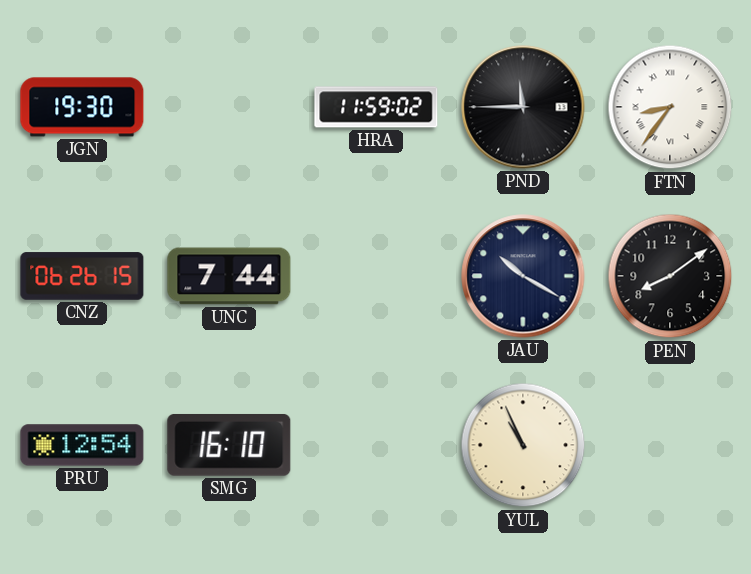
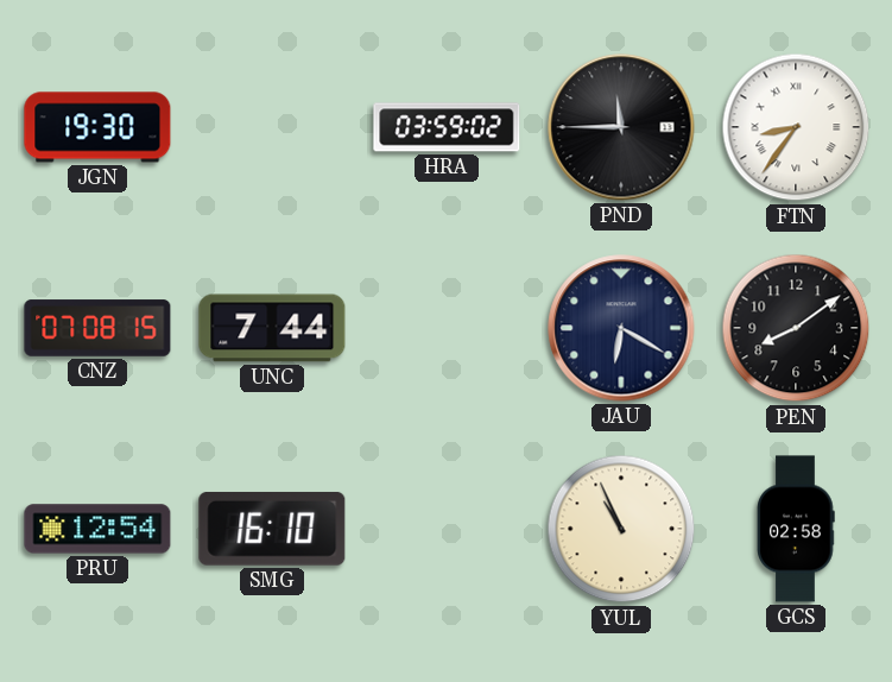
HRA: 11:59 -> 03:59 (447, 127)
CNZ: 06:26 -> 07:08 (97, 328)
JAU: 10:20 -> 6:20 (621, 328)
GCS: none -> 02:58 (796, 529)
